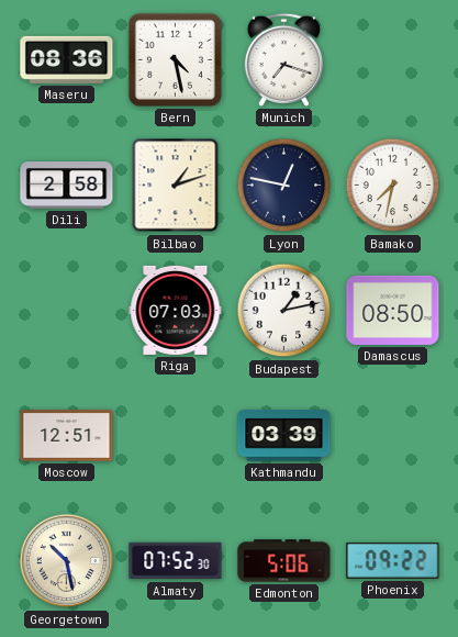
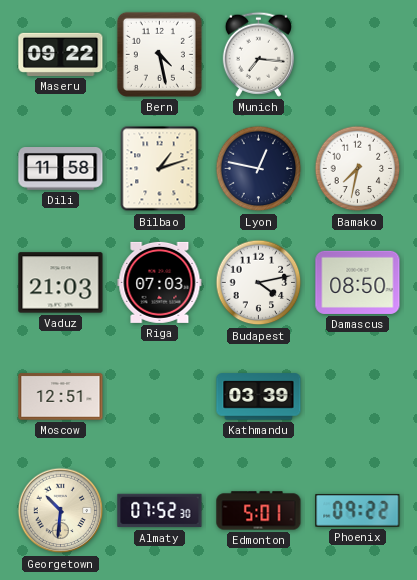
Maseru: 08:36 -> 09:22 (61, 54)
Munich: 7:18 -> 7:16 (258, 54)
Dili: 2:58 -> 11:58 (61, 169)
Vaduz: none -> 21:03 (61, 283)
Budapest: 1:13 -> 4:13 (259, 283)
Georgetown: 10:28 -> 10:31 (61, 511)
Edmonton: 5:06 -> 5:01 (259, 511)
